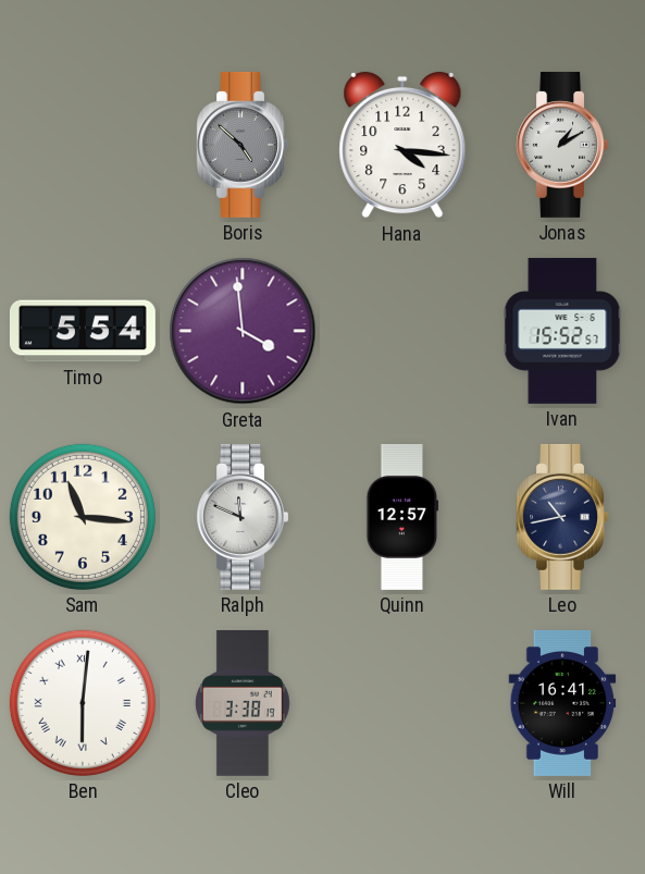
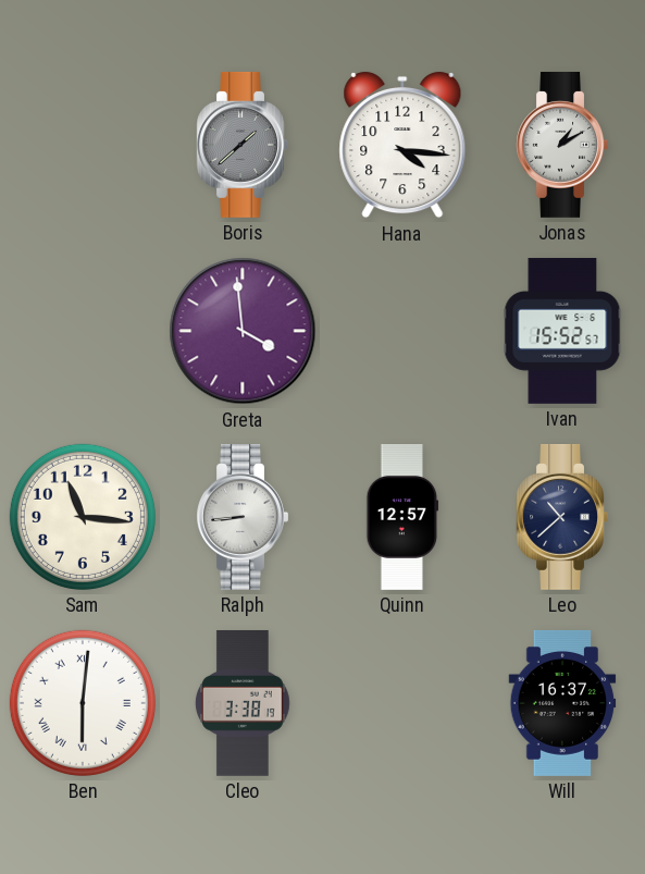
Boris: 4:52 -> 1:38 (243, 145)
Timo: 5:54 -> none (83, 331)
Ralph: 11:49 -> 8:44 (243, 517)
Leo: 10:43 -> 10:38 (562, 517)
Will: 16:41 -> 16:37 (562, 703)
